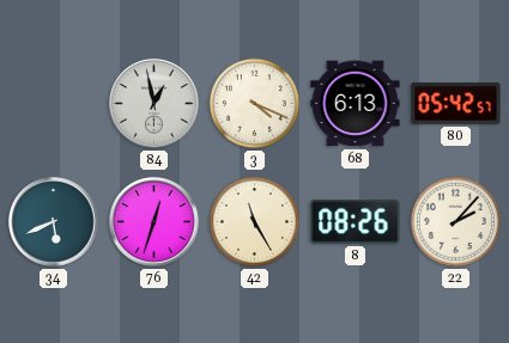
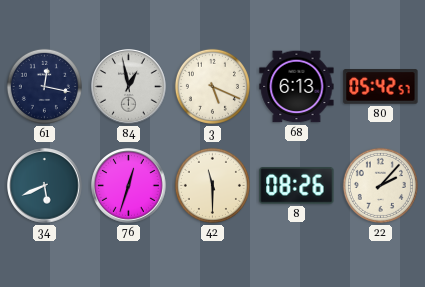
61: none -> 12:17 (44, 86)
3: 4:19 -> 5:19 (212, 86)
42: 11:25 -> 11:30 (212, 185)
